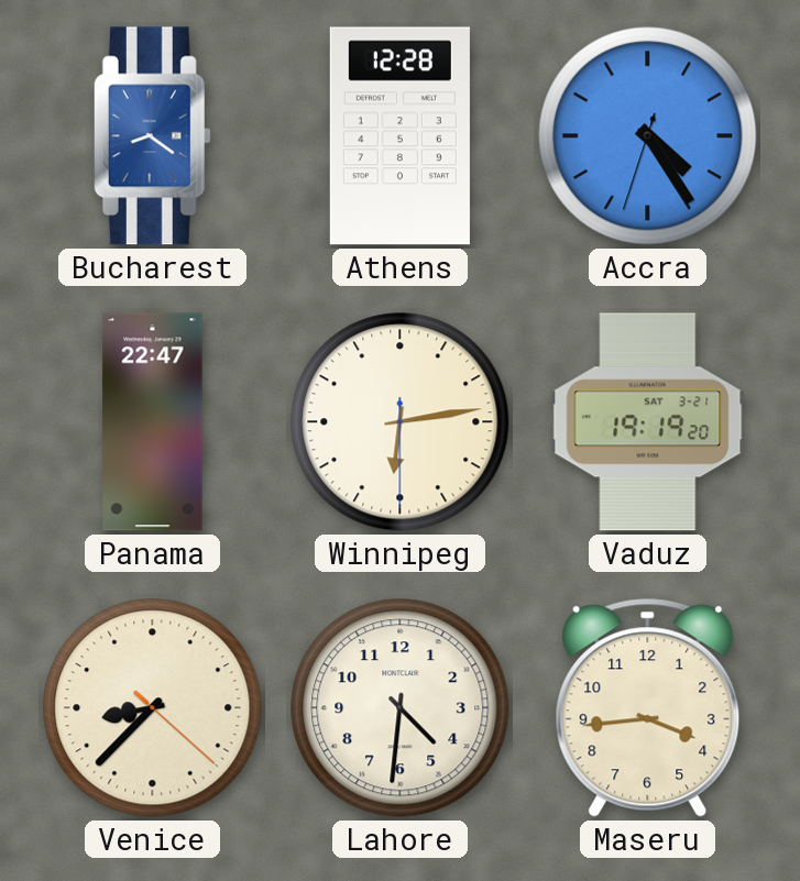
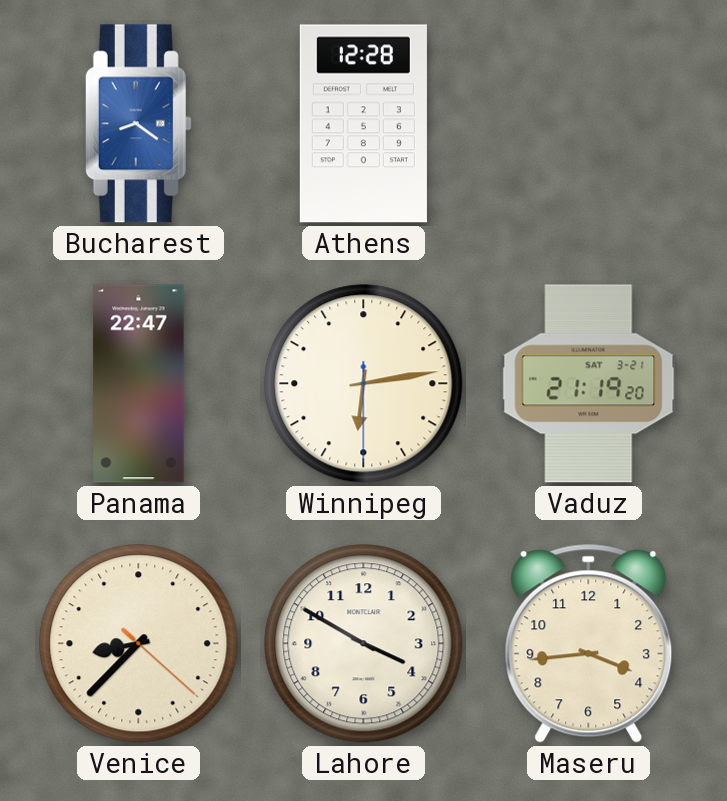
Accra: 4:24 -> none (648, 136)
Vaduz: 19:19 -> 21:19 (589, 384)
Lahore: 4:31 -> 3:50 (364, 644)
